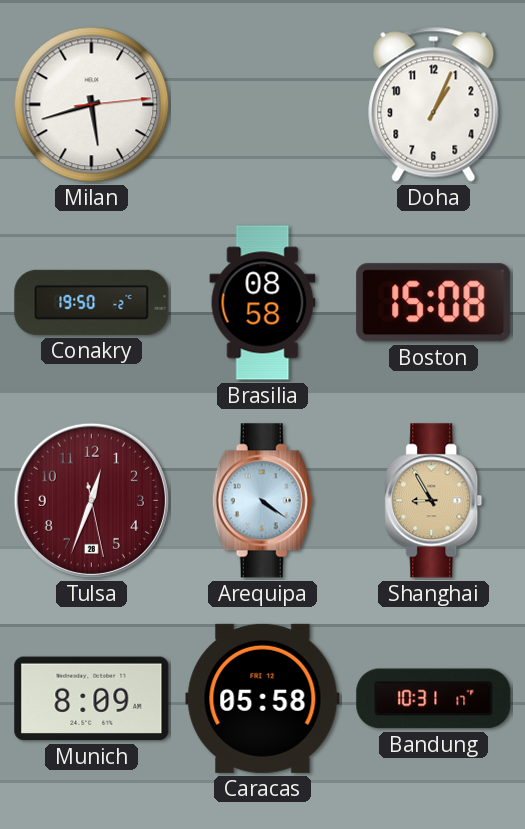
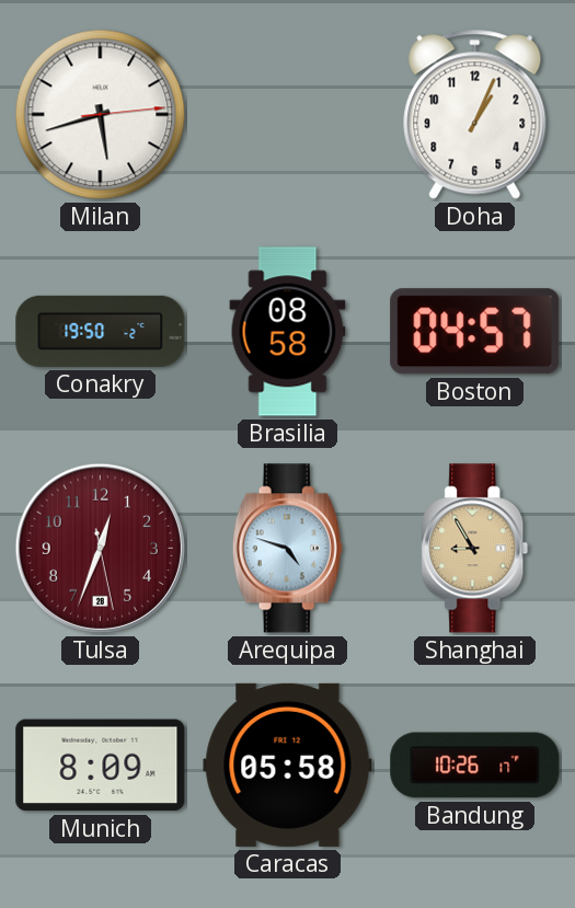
Boston: 15:08 -> 04:57 (475, 332)
Arequipa: 4:21 -> 4:48 (287, 549)
Bandung: 10:31 -> 10:26 (475, 766)
